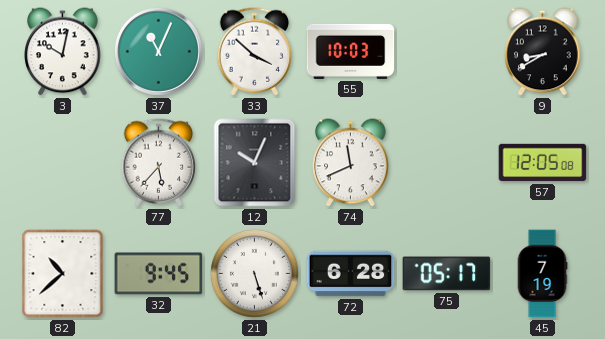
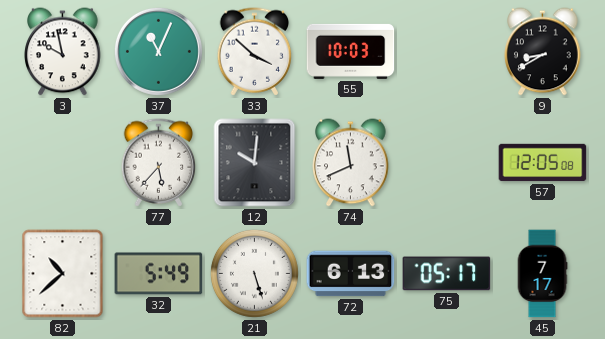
3: 10:02 -> 9:58 (63, 52)
12: 10:04 -> 10:01 (255, 163)
32: 9:45 -> 5:49 (159, 274)
72: 6:28 -> 6:13 (351, 274)
45: 7:19 -> 7:17 (542, 274)
